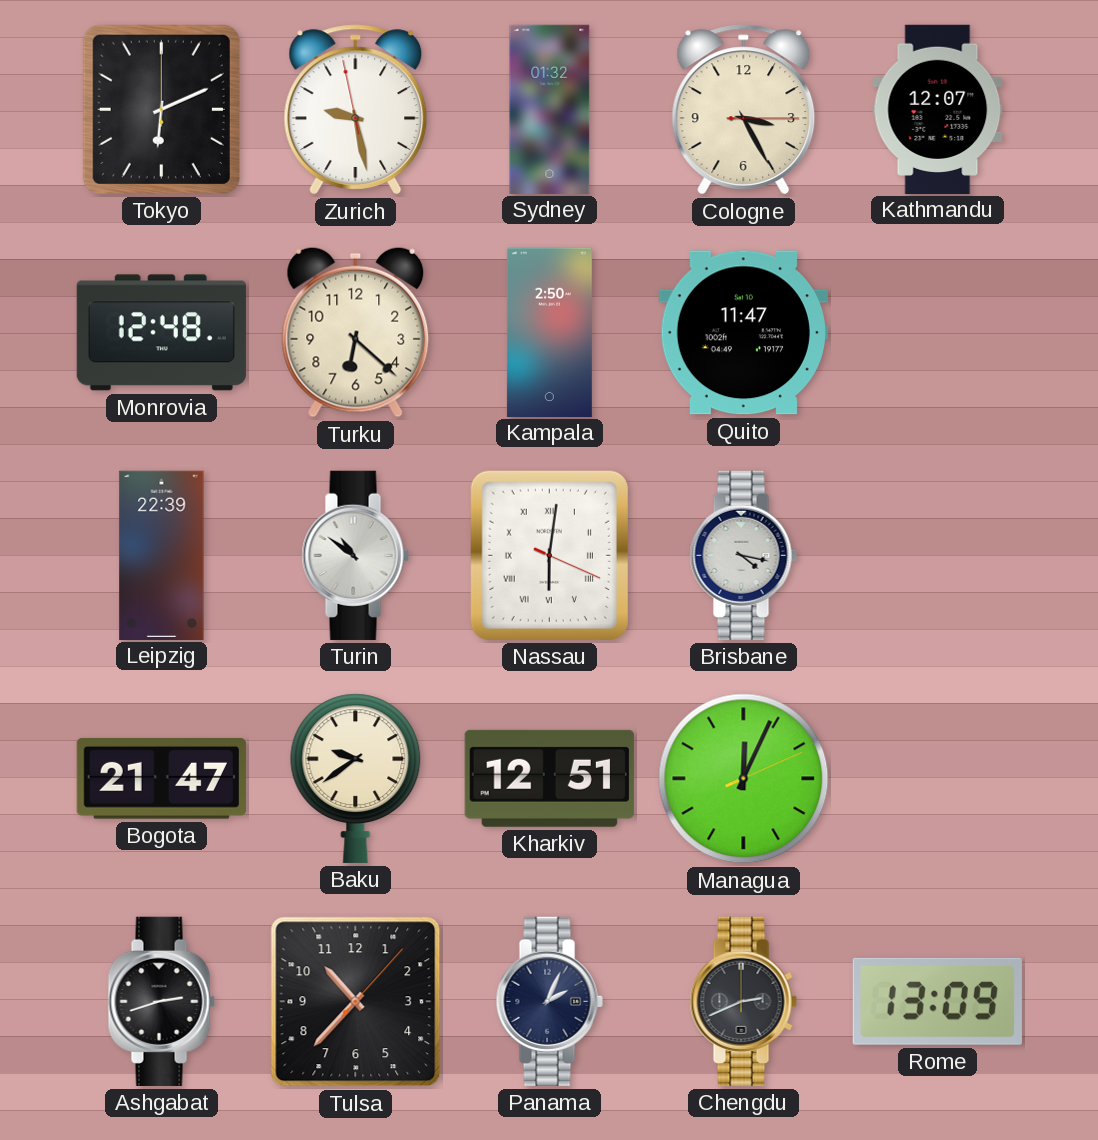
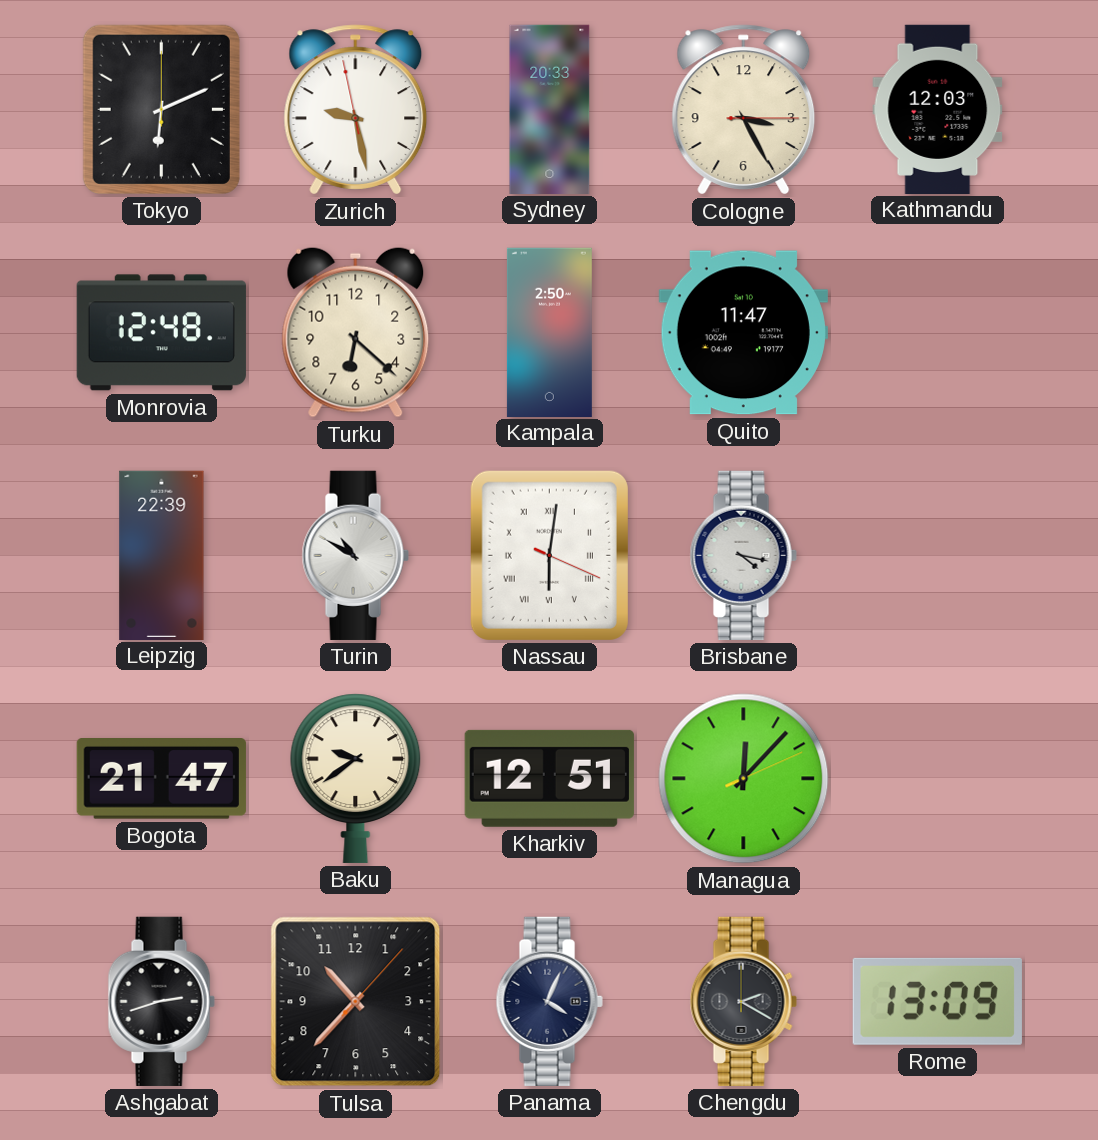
Sydney: 01:32 -> 20:33 (550, 109)
Kathmandu: 12:07 -> 12:03 (938, 109)
Turin: 10:51 -> 10:50 (355, 555)
Managua: 12:04 -> 12:07 (744, 779)
Panama: 2:04 -> 4:04 (549, 1001)
Chengdu: 2:41 -> 2:20 (743, 1001)
